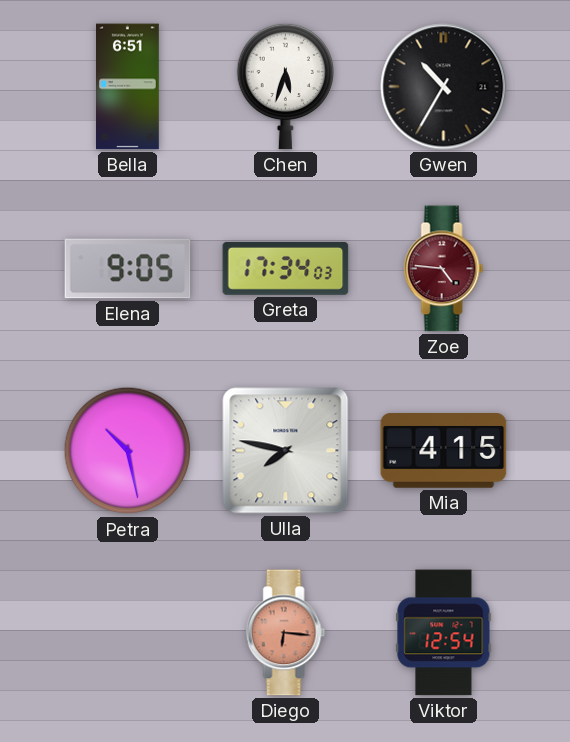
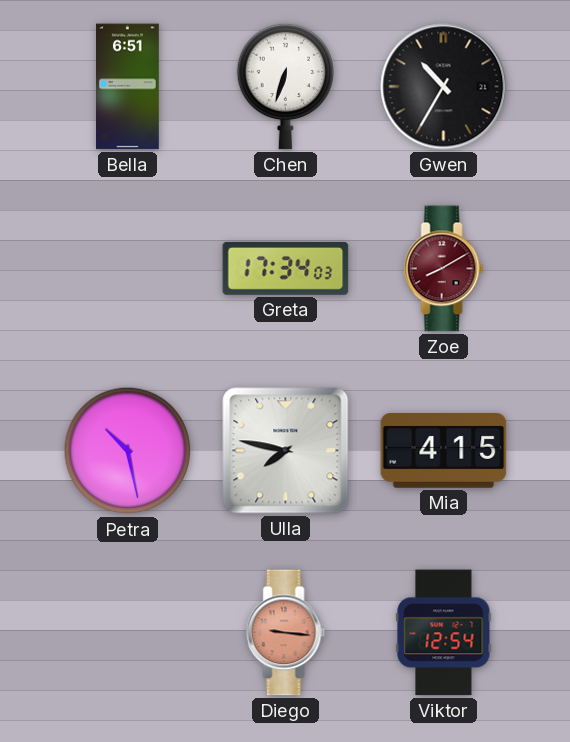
Chen: 5:33 -> 6:33 (285, 86)
Elena: 9:05 -> none (128, 269)
Zoe: 4:46 -> 8:10 (444, 269)
Diego: 6:16 -> 9:16 (286, 633)
